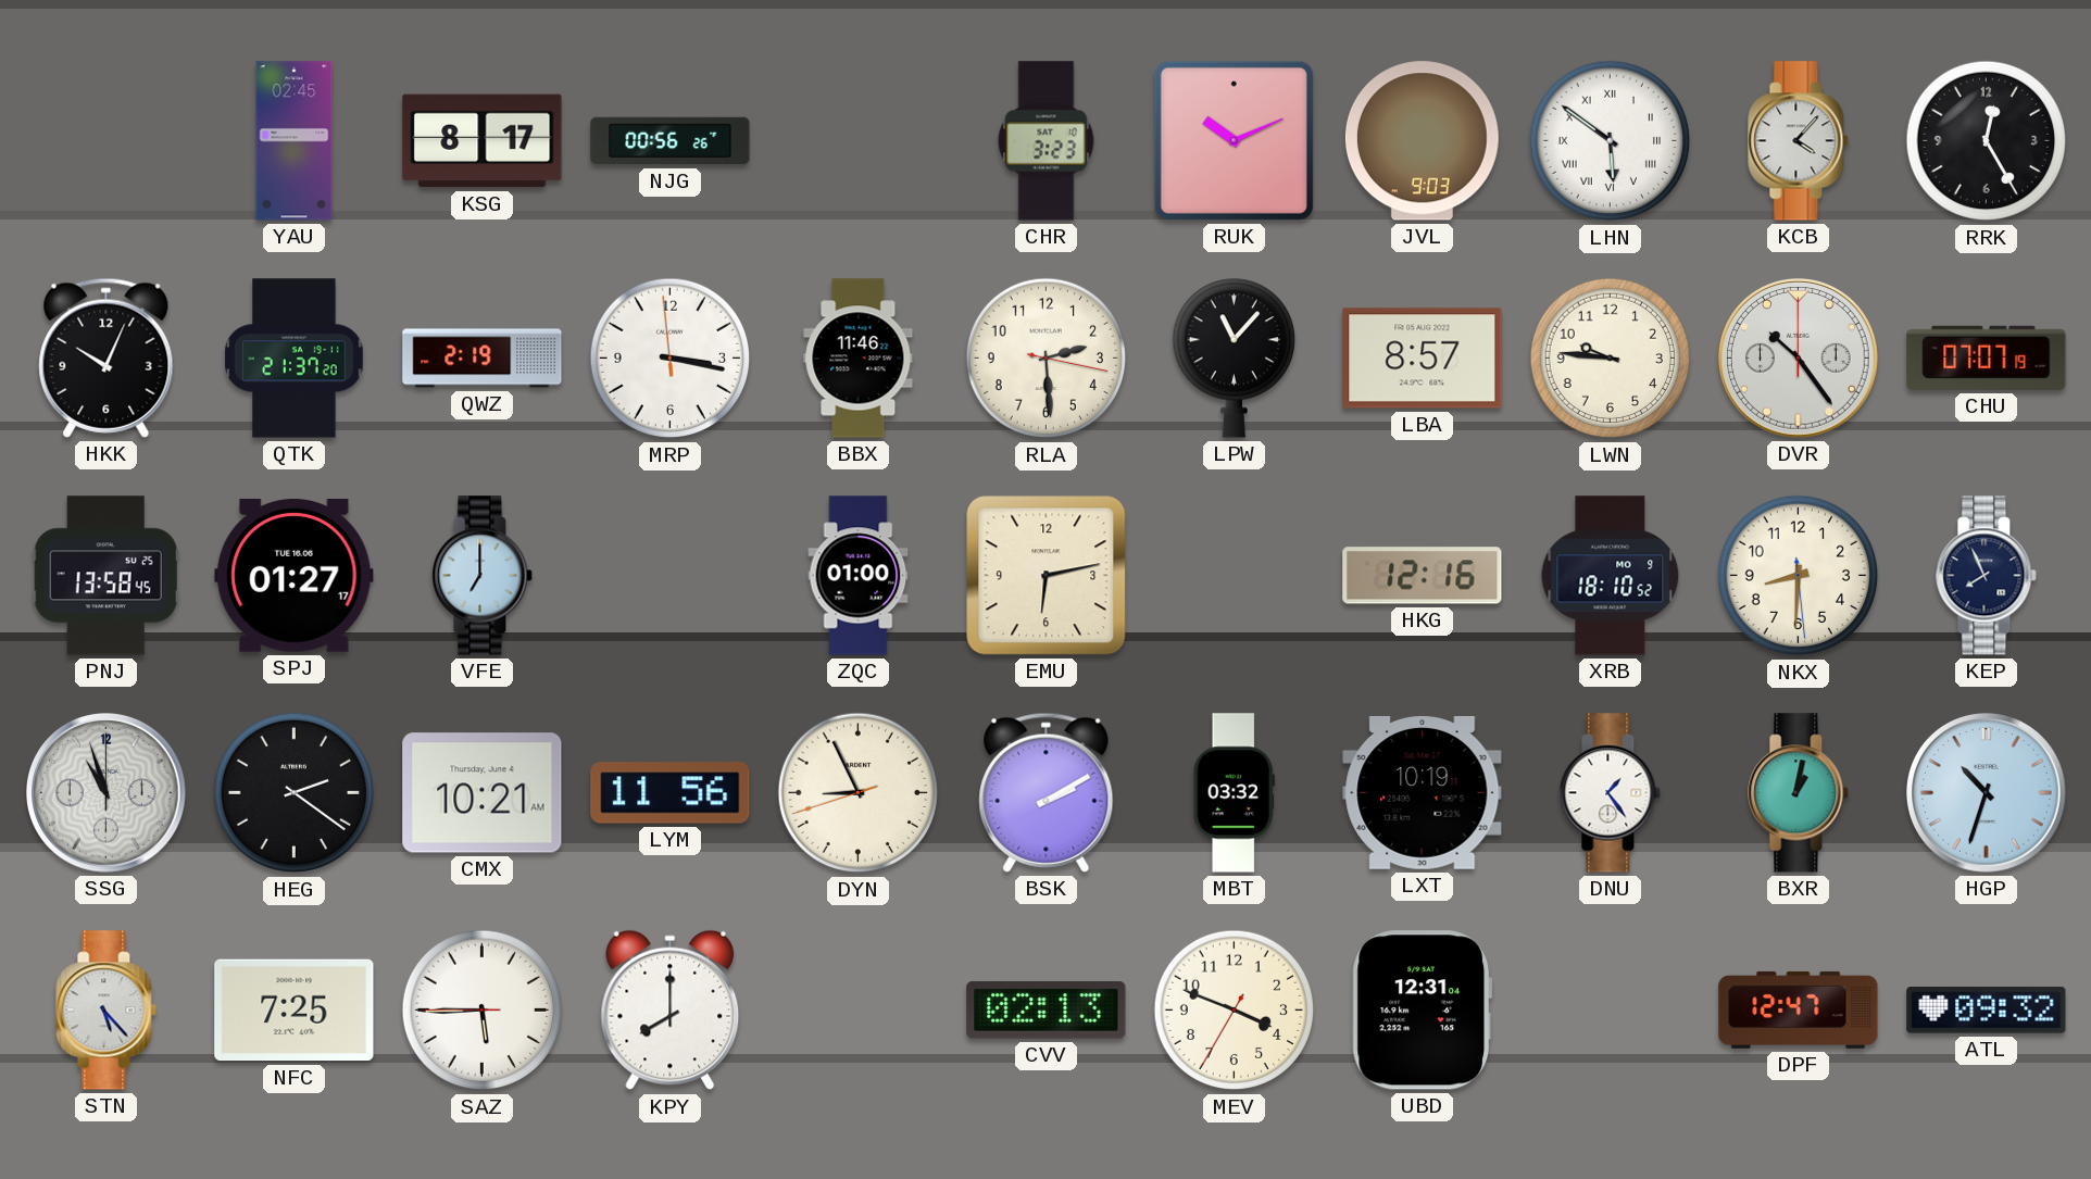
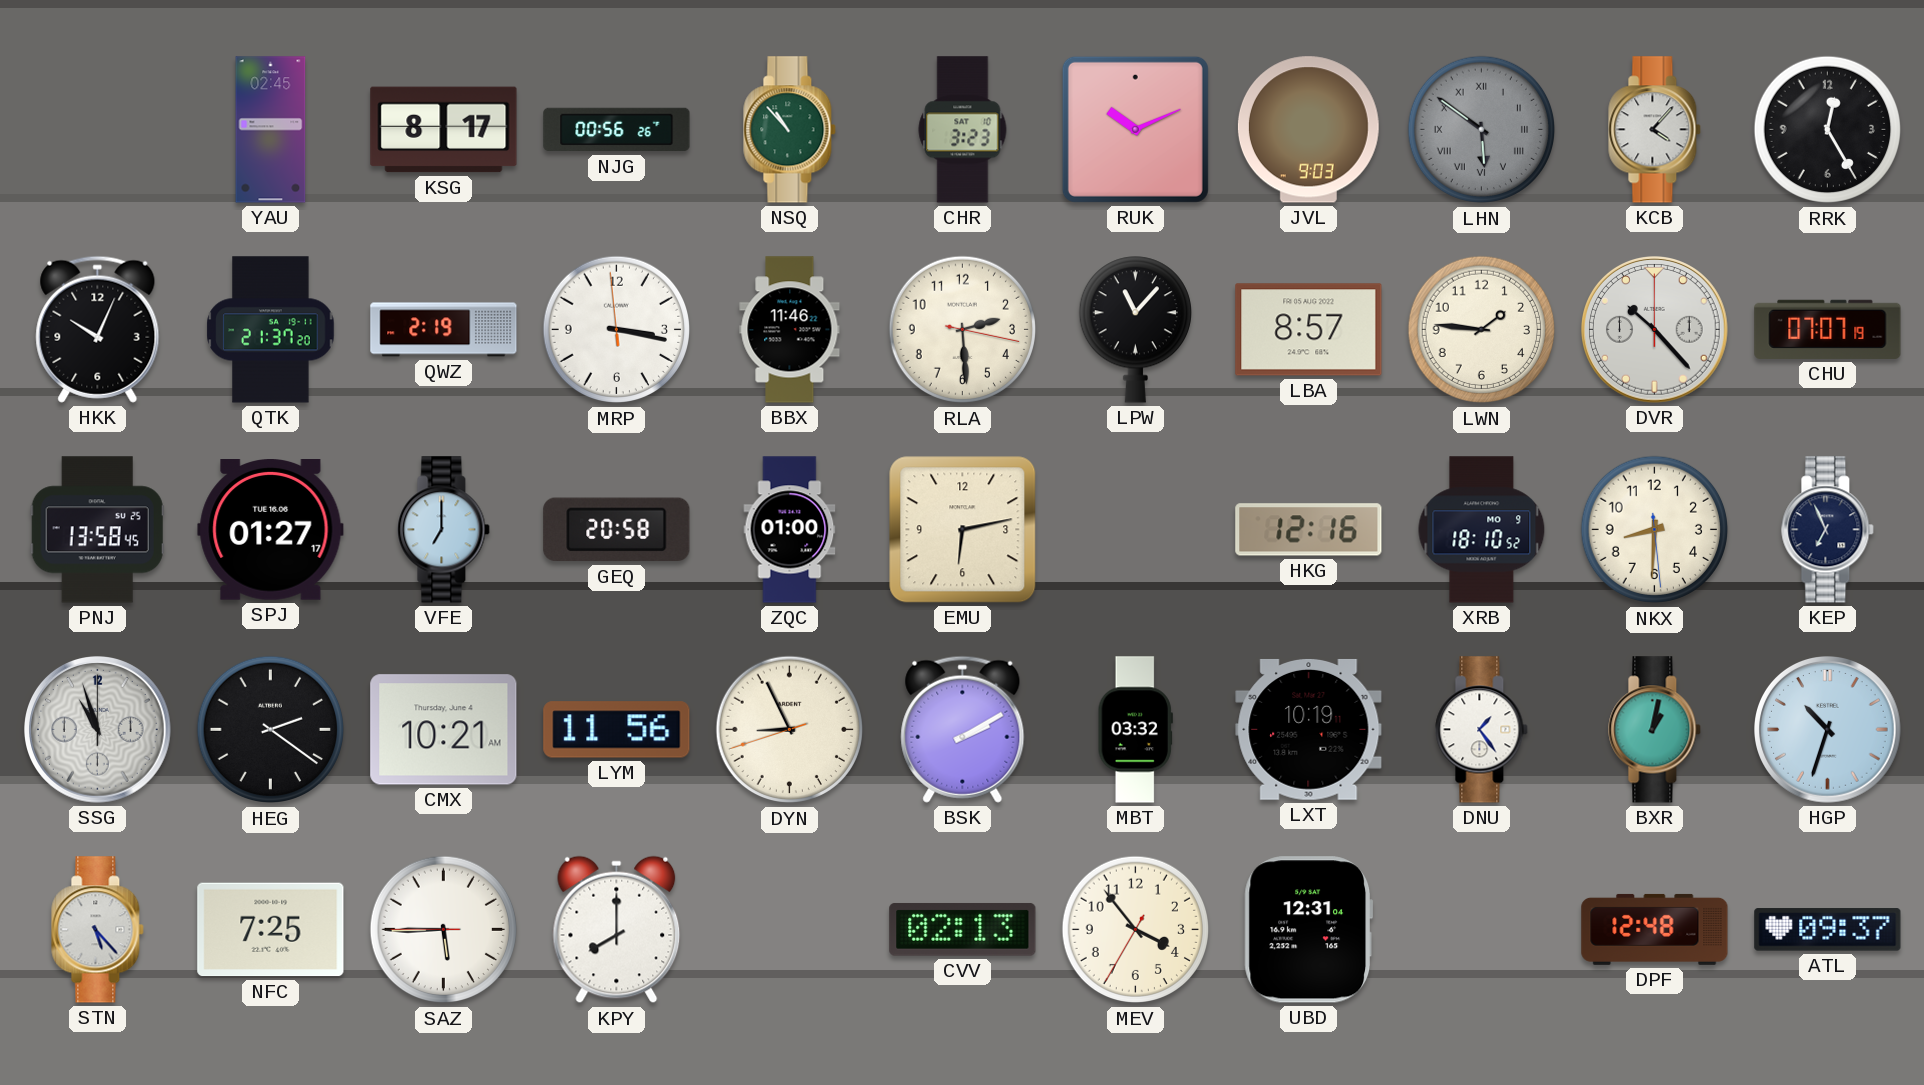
NSQ: none -> 10:53 (790, 130)
LHN dial: white -> grey (1482, 130)
LWN: 9:46 -> 1:46 (1482, 330)
DVR: 10:24 -> 10:23 (1655, 330)
GEQ: none -> 20:58 (617, 530)
KEP: 7:56 -> 6:56 (1828, 530)
MEV: 3:48 -> 3:53 (1136, 930)
DPF: 12:47 -> 12:48 (1655, 929)
ATL: 09:32 -> 09:37 (1828, 930)
